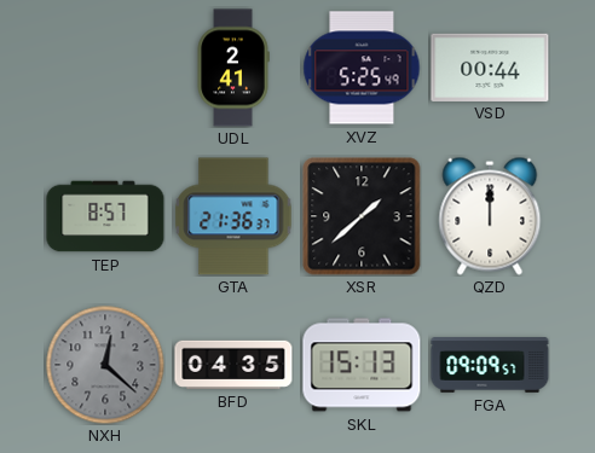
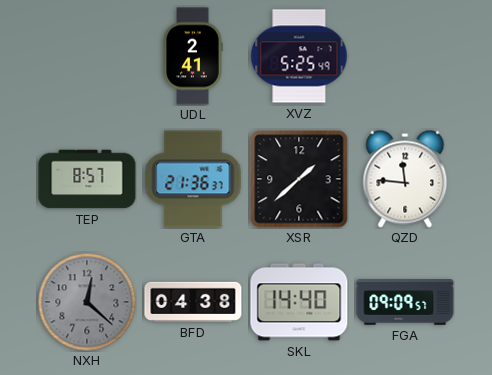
VSD: 00:44 -> none (490, 66)
QZD: 12:00 -> 11:46 (405, 179)
BFD: 04:35 -> 04:38 (193, 302)
SKL: 15:13 -> 14:40 (299, 302)
